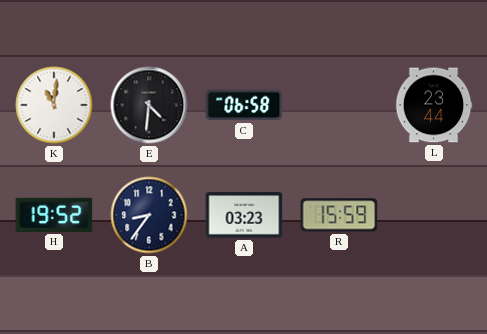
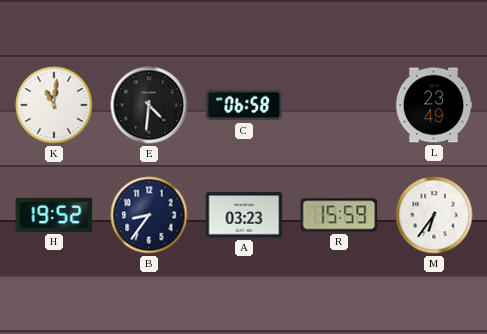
L: 23:44 -> 23:49 (434, 105)
M: none -> 6:36 (434, 215)
